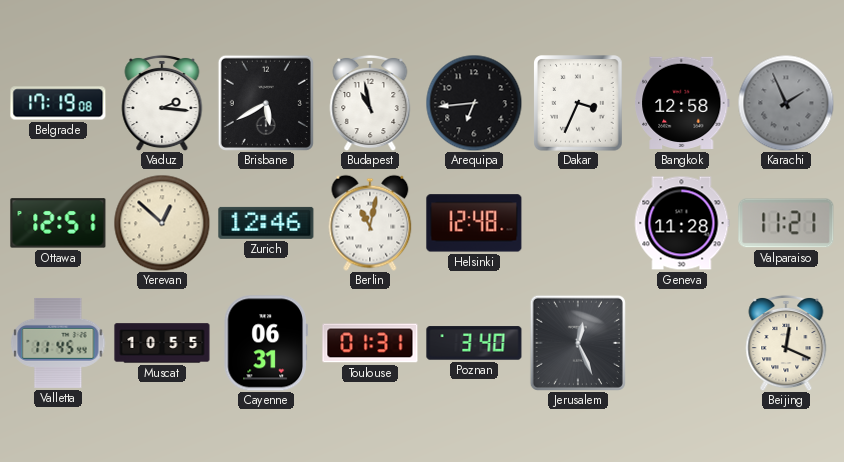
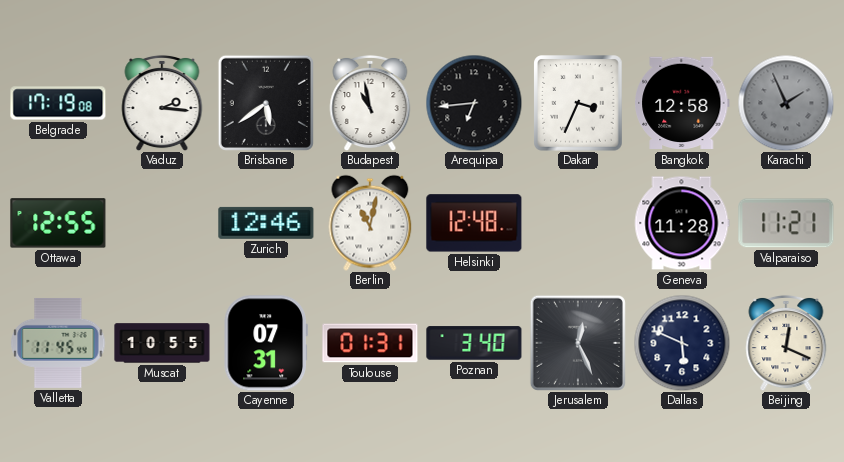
Brisbane: 5:40 -> 5:39 (266, 103)
Ottawa: 12:51 -> 12:55 (58, 223)
Yerevan: 12:52 -> none (162, 223)
Cayenne: 06:31 -> 07:31 (266, 343)
Dallas: none -> 5:49 (682, 343)
